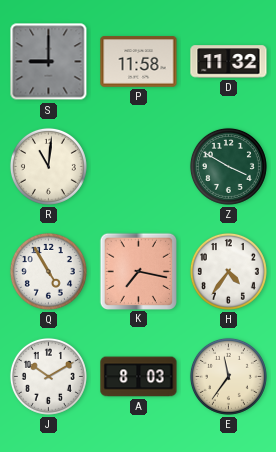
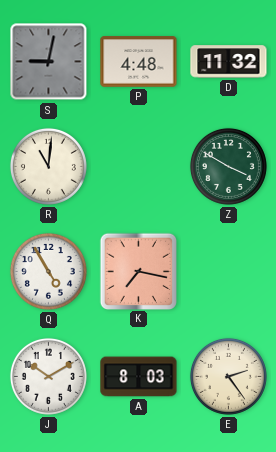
S: 9:00 -> 9:02 (49, 62)
P: 11:58 -> 4:48 (139, 62)
H: 4:36 -> none (228, 271)
E: 11:36 -> 2:24 (228, 376)
